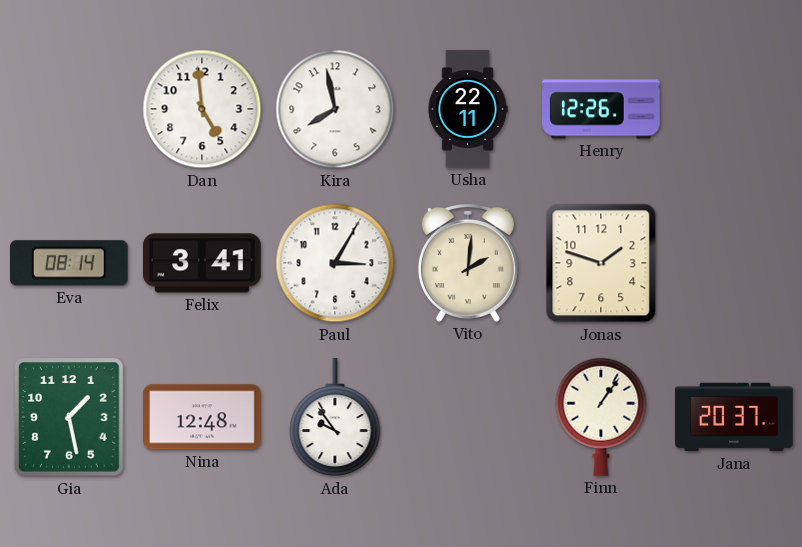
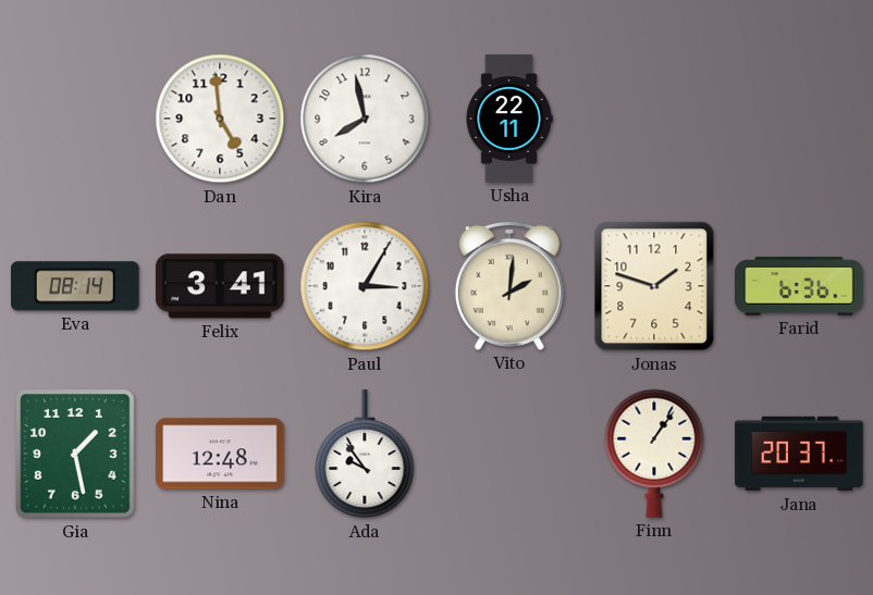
Henry: 12:26 -> none (601, 109)
Farid: none -> 6:36 (799, 286)
